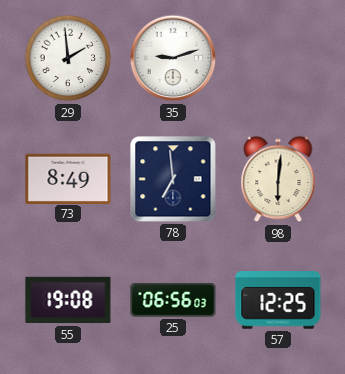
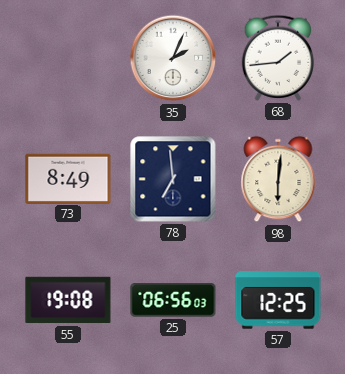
29: 1:59 -> none (68, 58)
35: 9:12 -> 2:04 (173, 58)
68: none -> 1:44 (278, 58)
